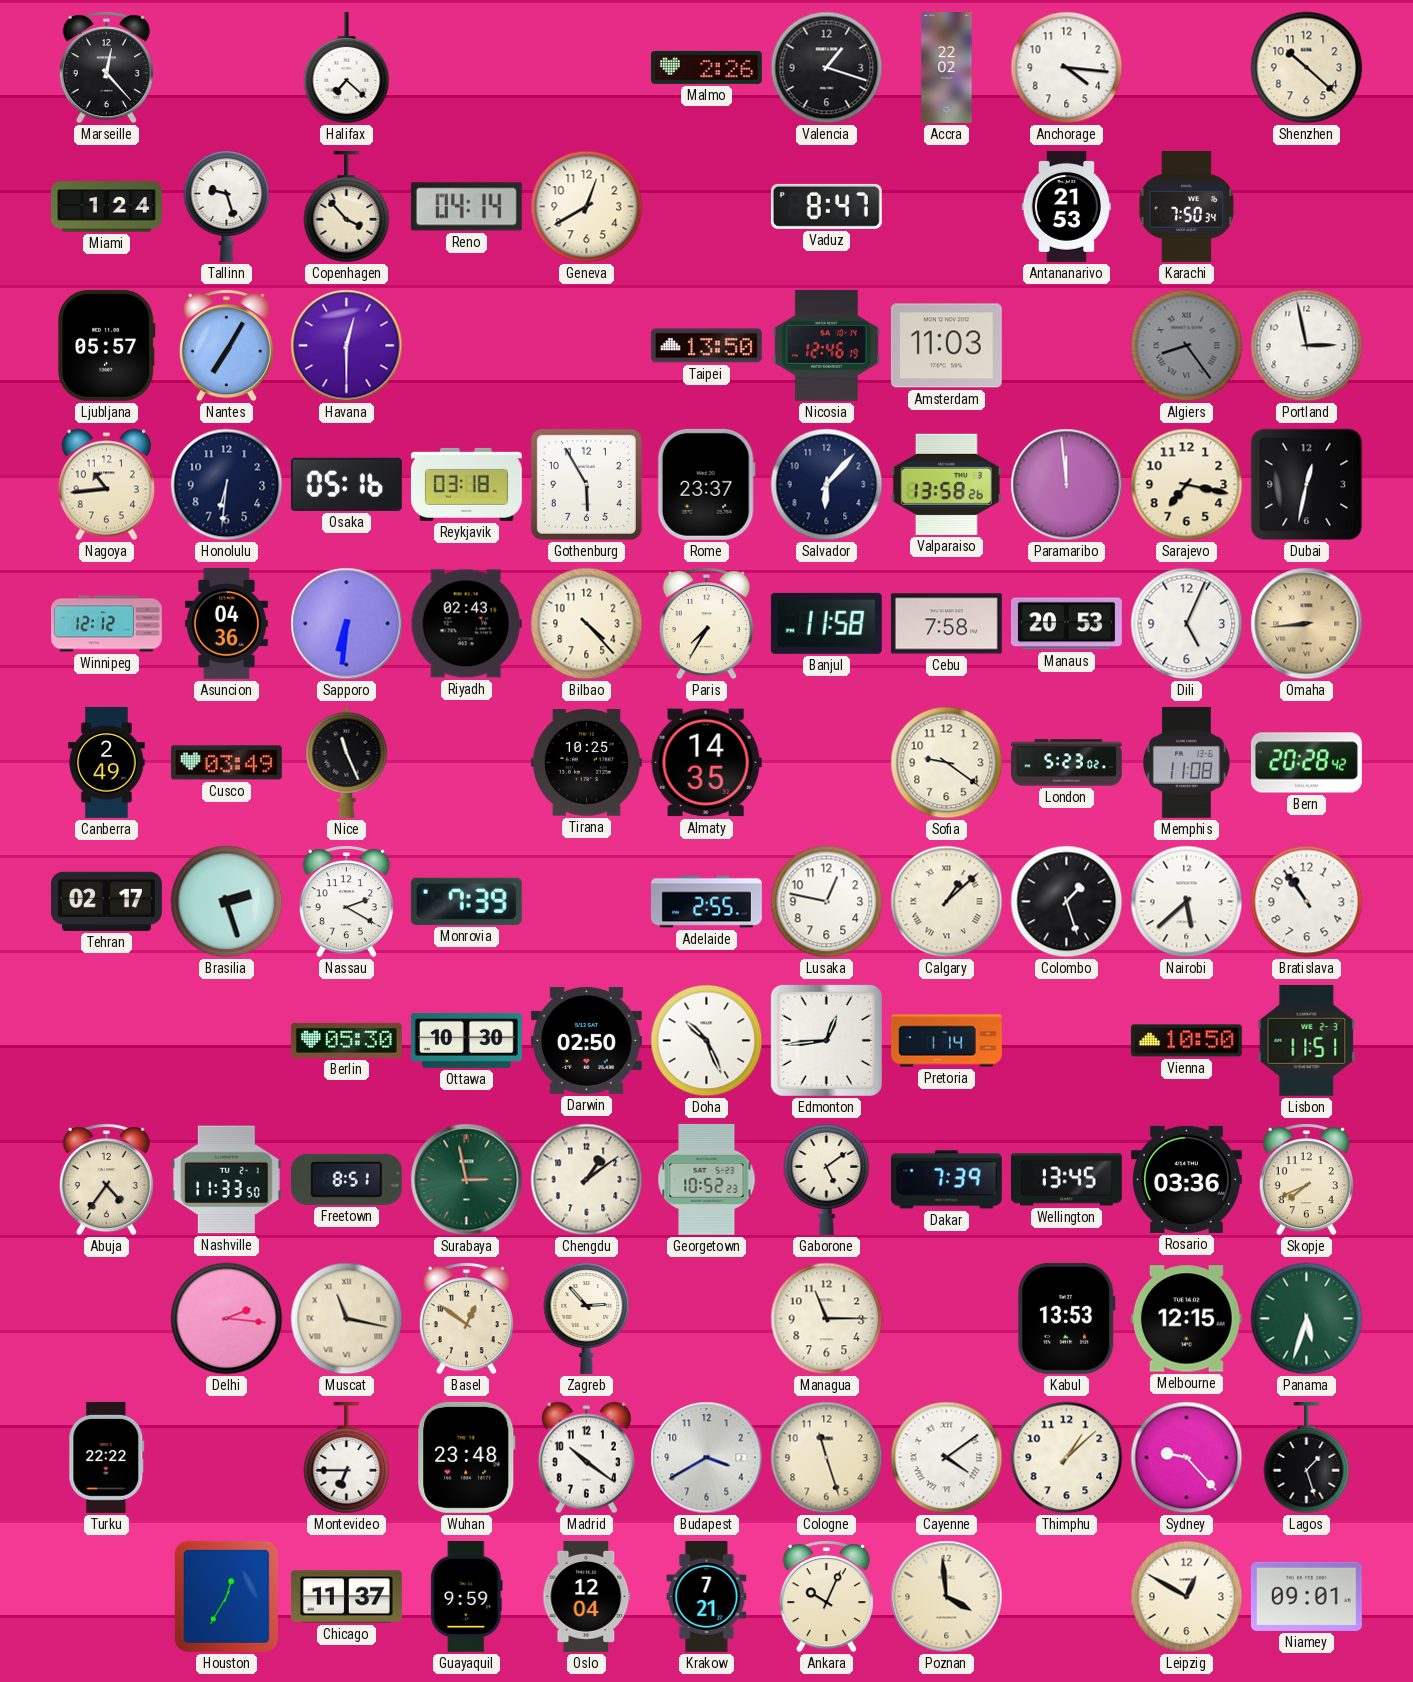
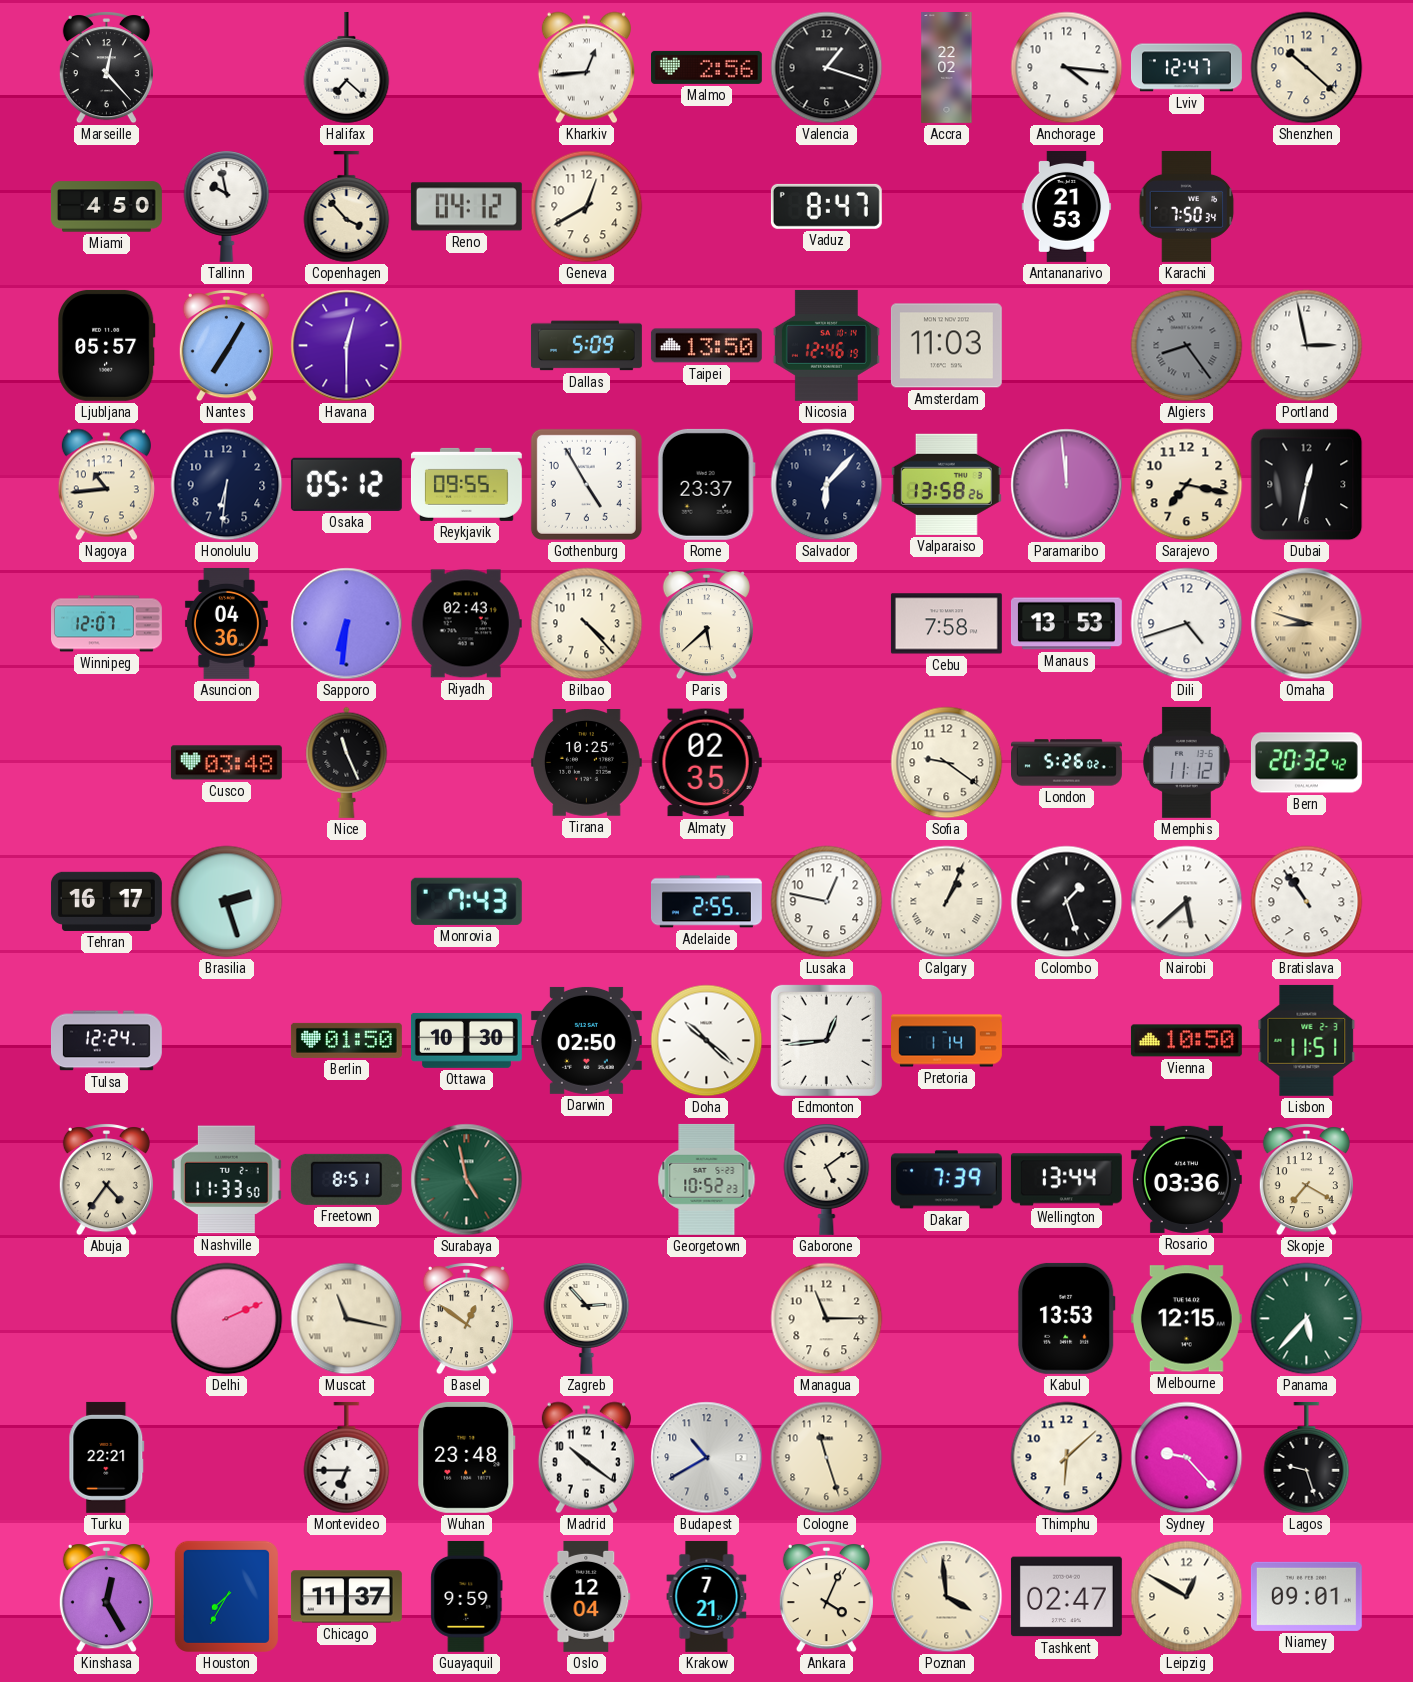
Kharkiv: none -> 12:44 (586, 68)
Malmo: 2:26 -> 2:56 (706, 67)
Lviv: none -> 12:47 (1186, 68)
Miami: 1:24 -> 4:50 (107, 207)
Tallinn: 9:27 -> 9:58 (227, 206)
Reno: 04:14 -> 04:12 (466, 207)
Dallas: none -> 5:09 (586, 346)
Osaka: 05:16 -> 05:12 (346, 484)
Reykjavik: 03:18 -> 09:55 (466, 484)
Gothenburg: 5:55 -> 4:55 (586, 484)
Winnipeg: 12:12 -> 12:07 (107, 624)
Paris: 7:35 -> 5:38 (706, 624)
Banjul: 11:58 -> none (826, 623)
Manaus: 20:53 -> 13:53 (1066, 624)
Dili: 5:04 -> 4:42 (1187, 624)
Omaha: 8:44 -> 8:48 (1307, 624)
Canberra: 2:49 -> none (107, 763)
Cusco: 03:49 -> 03:48 (226, 763)
Almaty: 14:35 -> 02:35 (706, 763)
London: 5:23 -> 5:26 (1067, 763)
Memphis: 11:08 -> 11:12 (1187, 762)
Bern: 20:28 -> 20:32 (1306, 763)
Tehran: 02:17 -> 16:17 (106, 901)
Nassau: 2:20 -> none (346, 902)
Monrovia: 7:39 -> 7:43 (466, 901)
Calgary: 1:08 -> 1:04 (947, 902)
Tulsa: none -> 12:24 (106, 1041)
Berlin: 05:30 -> 01:50 (346, 1040)
Doha: 10:26 -> 10:22 (707, 1041)
Surabaya: 2:58 -> 4:58 (467, 1180)
Chengdu: 1:09 -> none (587, 1180)
Wellington: 13:45 -> 13:44 (1066, 1180)
Skopje: 7:41 -> 7:20 (1306, 1180)
Delhi: 2:16 -> 2:11 (227, 1319)
Panama: 5:33 -> 5:37 (1307, 1319)
Turku: 22:22 -> 22:21 (107, 1457)
Budapest: 3:40 -> 10:40 (707, 1458)
Cayenne: 4:09 -> none (947, 1458)
Thimphu: 1:08 -> 6:08 (1067, 1458)
Lagos: 1:27 -> 9:27 (1307, 1458)
Kinshasa: none -> 12:25 (106, 1597)
Houston: 12:35 -> 7:35 (226, 1596)
Ankara: 10:04 -> 4:04 (826, 1597)
Tashkent: none -> 02:47 (1066, 1597)
